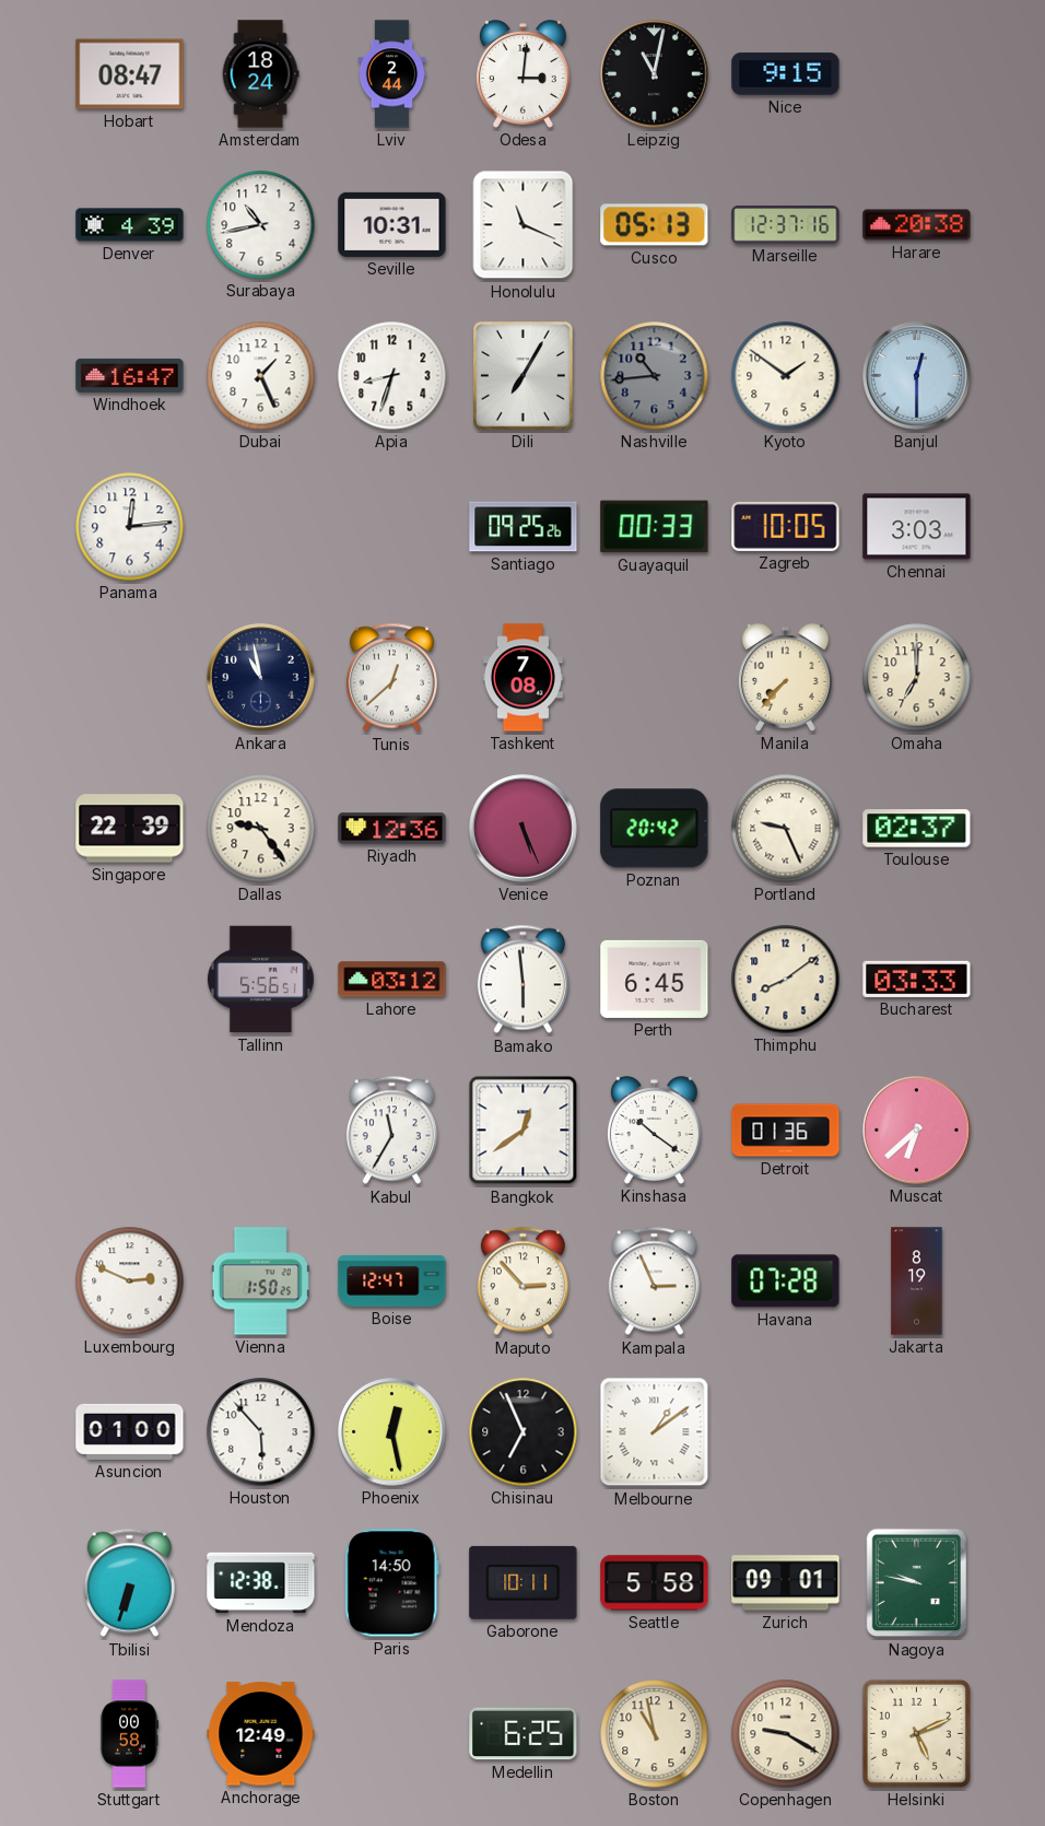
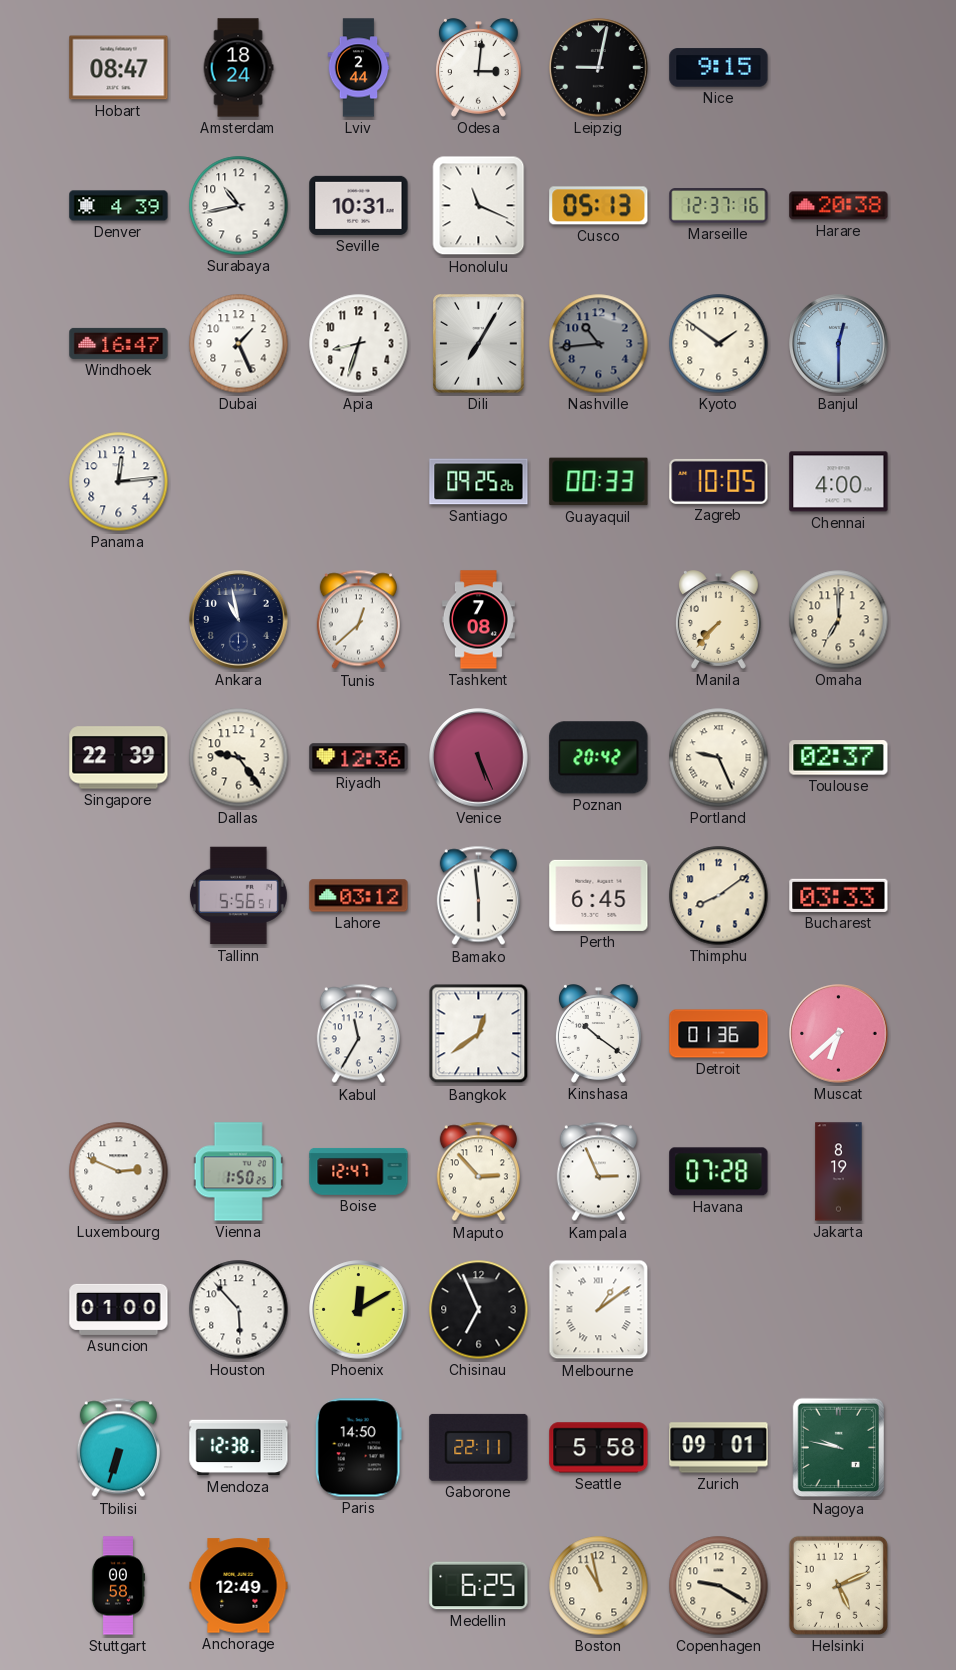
Leipzig: 11:02 -> 9:02 (599, 68)
Chennai: 3:03 -> 4:00 (839, 482)
Phoenix: 12:28 -> 12:10 (359, 1310)
Gaborone: 10:11 -> 22:11 (479, 1447)
